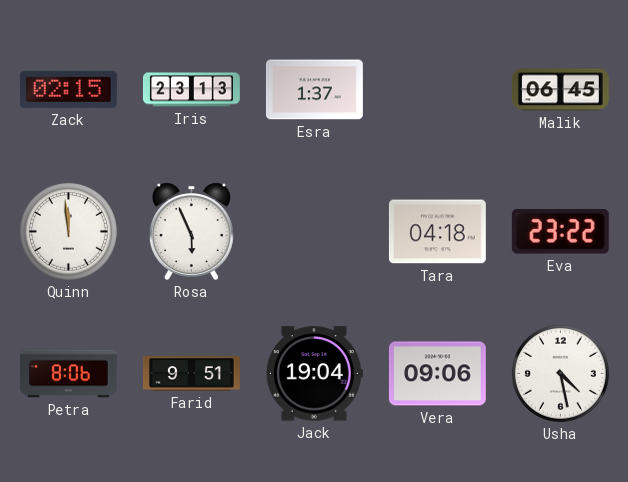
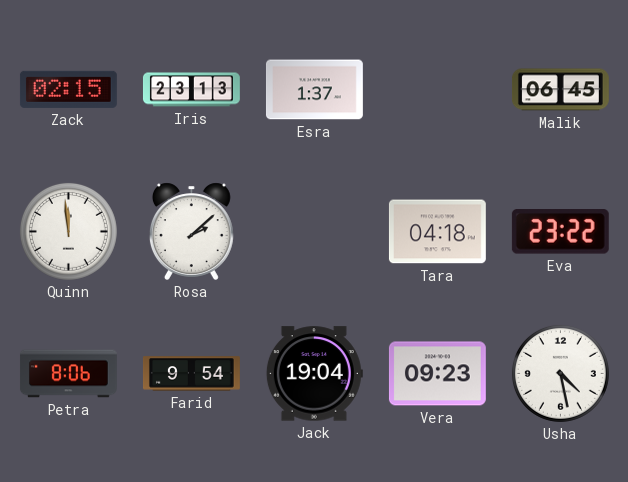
Rosa: 5:56 -> 2:08 (191, 231)
Farid: 9:51 -> 9:54 (191, 374)
Vera: 09:06 -> 09:23 (437, 374)
